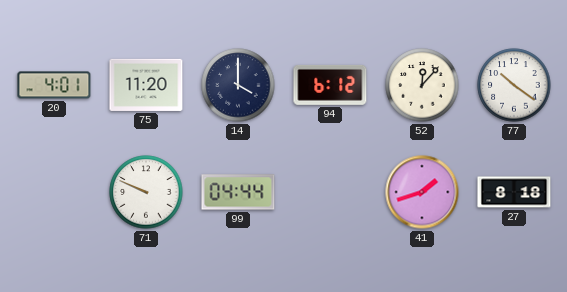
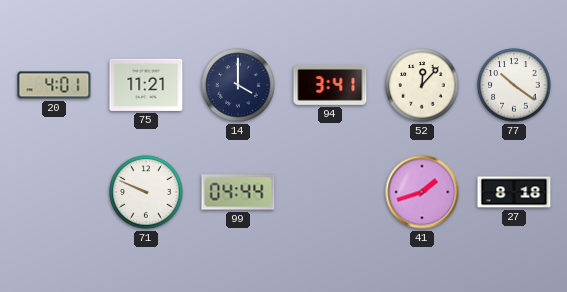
75: 11:20 -> 11:21 (146, 85)
94: 6:12 -> 3:41 (330, 85)
